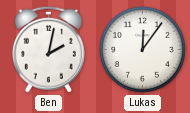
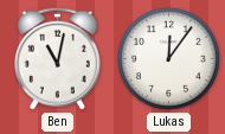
Ben: 2:02 -> 11:02 (57, 58)
